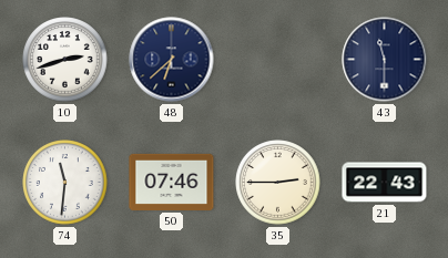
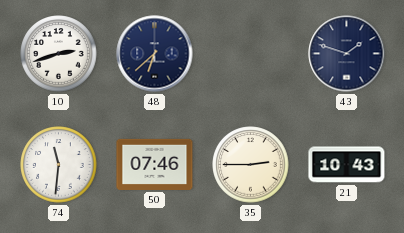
43: 11:30 -> 1:48 (347, 54)
21: 22:43 -> 10:43 (347, 165)
